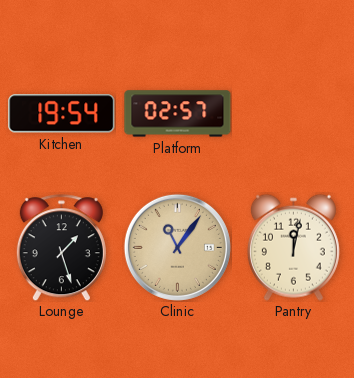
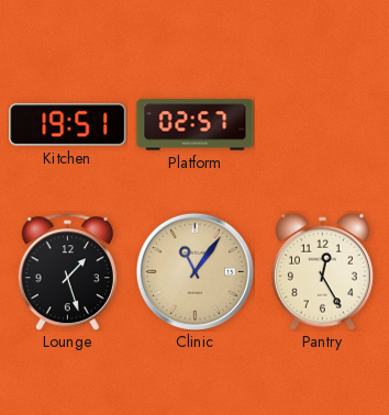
Kitchen: 19:54 -> 19:51 (68, 125)
Pantry: 12:02 -> 12:25 (322, 271)
